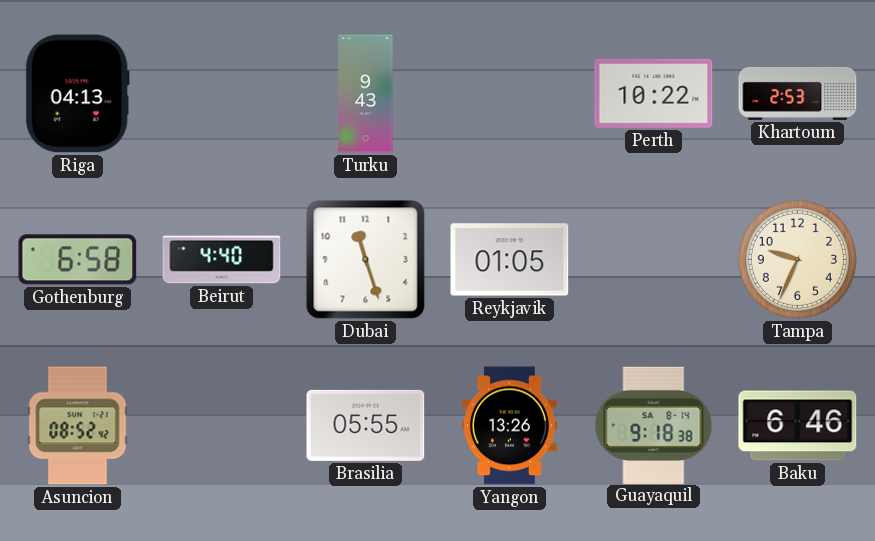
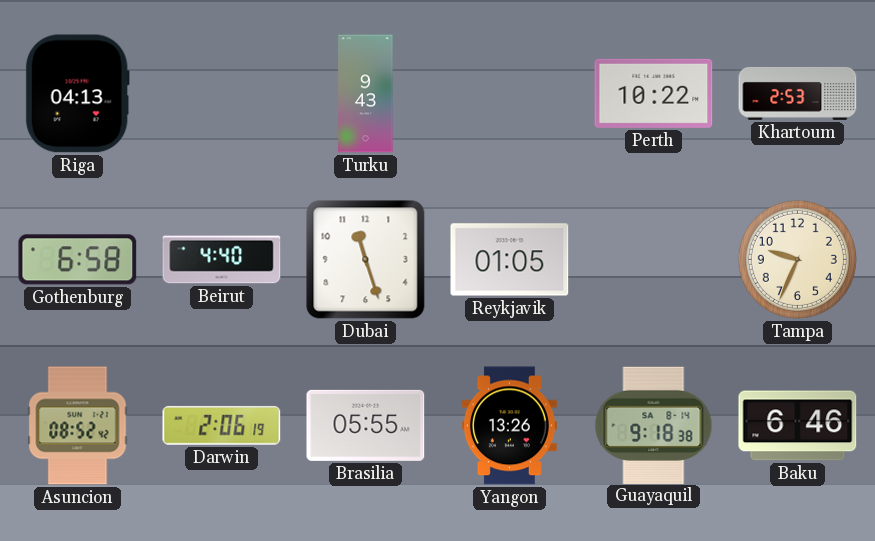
Darwin: none -> 2:06 (222, 425)
